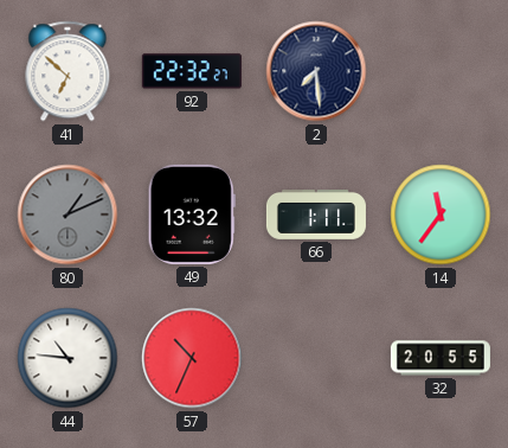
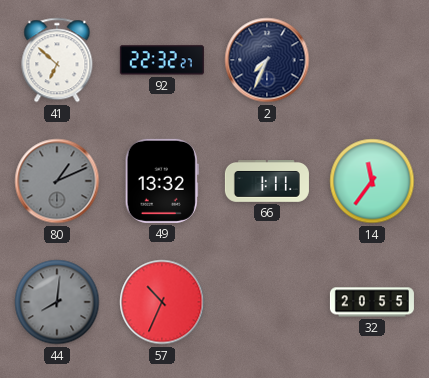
2: 7:29 -> 7:34 (267, 60)
44: 10:46 -> 8:01 (57, 302)
44 dial: white -> grey (57, 302)
